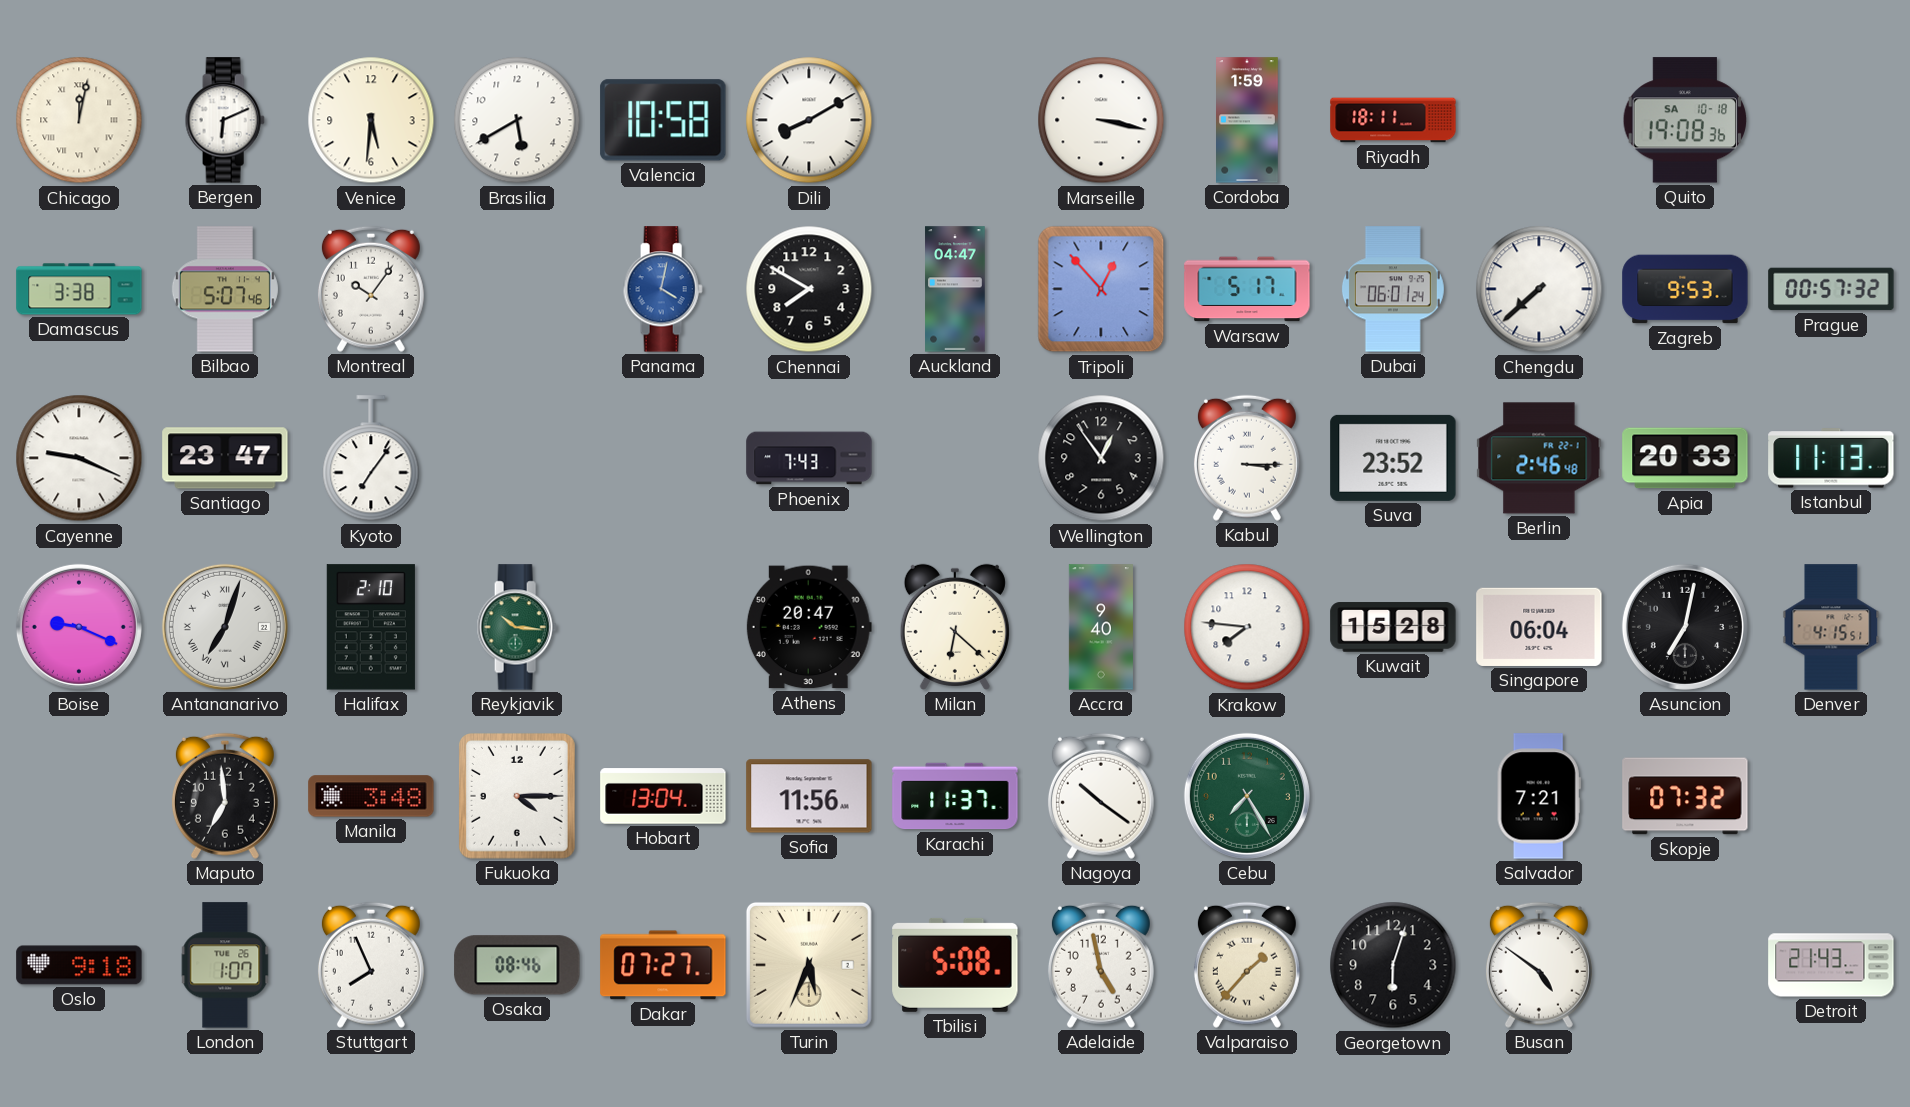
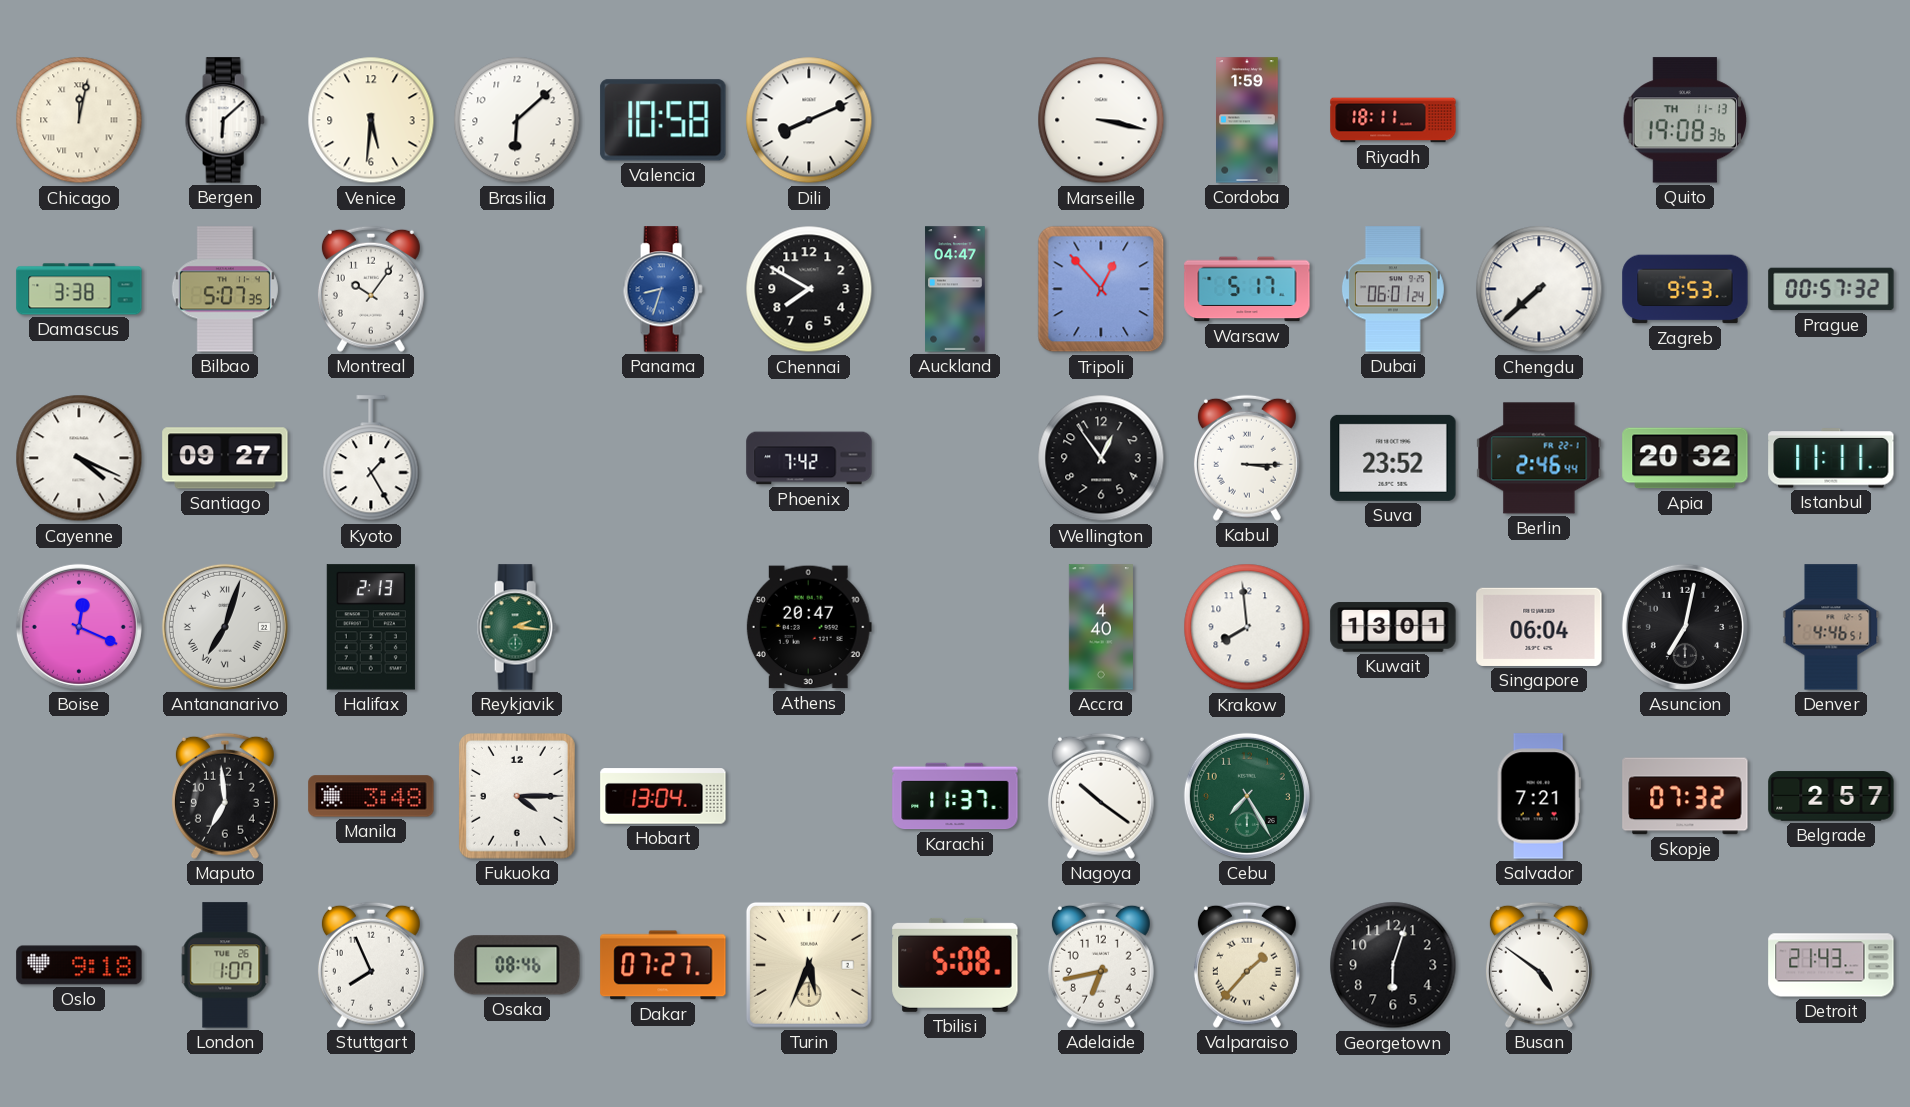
Bergen: 6:11 -> 6:08 (225, 120)
Brasilia: 5:40 -> 6:08 (517, 120)
Dili: 8:10 -> 8:11 (809, 120)
Quito date: SA 10-18 -> TH 11-13 (1684, 120)
Bilbao: 5:07:46 -> 5:07:35 (225, 289)
Panama: 4:02 -> 8:33 (663, 289)
Cayenne: 9:19 -> 4:19 (79, 458)
Santiago: 23:47 -> 09:27 (225, 458)
Kyoto: 7:06 -> 1:25 (371, 459)
Phoenix: 7:43 -> 7:42 (809, 458)
Berlin: 2:46:48 -> 2:46:44 (1539, 458)
Apia: 20:33 -> 20:32 (1685, 458)
Istanbul: 11:13 -> 11:11 (1831, 458)
Boise: 9:19 -> 12:19 (79, 627)
Halifax: 2:10 -> 2:13 (371, 627)
Reykjavik: 10:16 -> 2:16 (517, 627)
Milan: 6:22 -> none (955, 627)
Accra: 9:40 -> 4:40 (1101, 627)
Krakow: 7:46 -> 7:59 (1247, 627)
Kuwait: 15:28 -> 13:01 (1393, 627)
Denver: 4:15 -> 4:46 (1831, 627)
Sofia: 11:56 -> none (809, 796)
Belgrade: none -> 2:57 (1831, 796)
Adelaide: 4:58 -> 6:43 (1101, 965)
